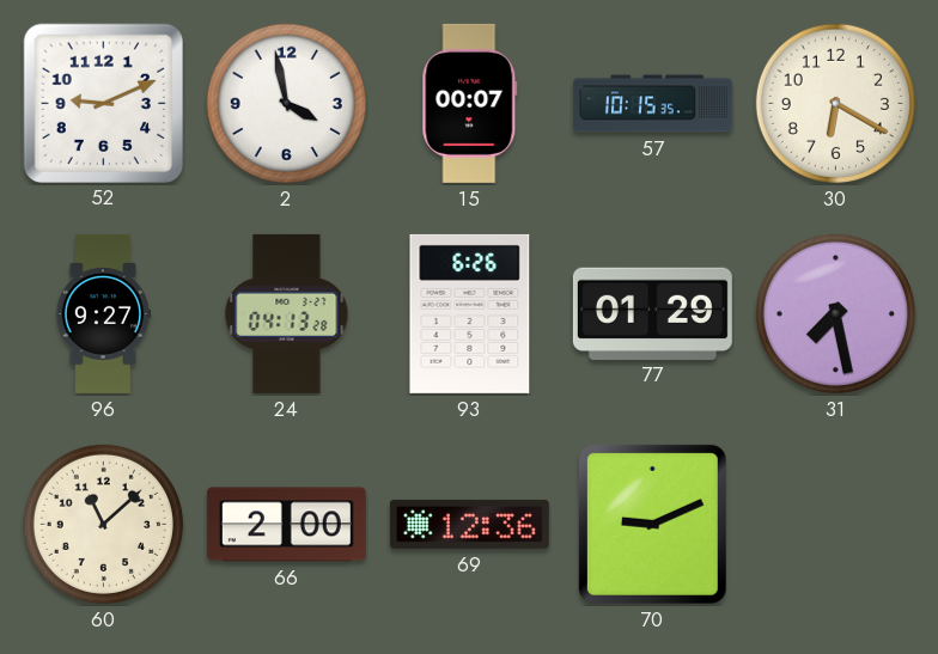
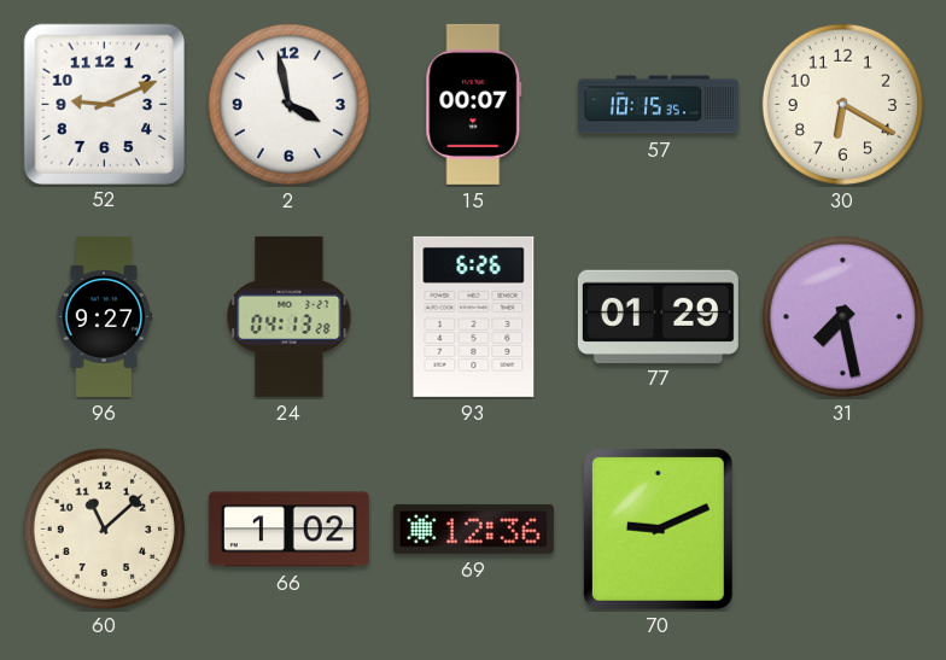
66: 2:00 -> 1:02 (288, 530)
